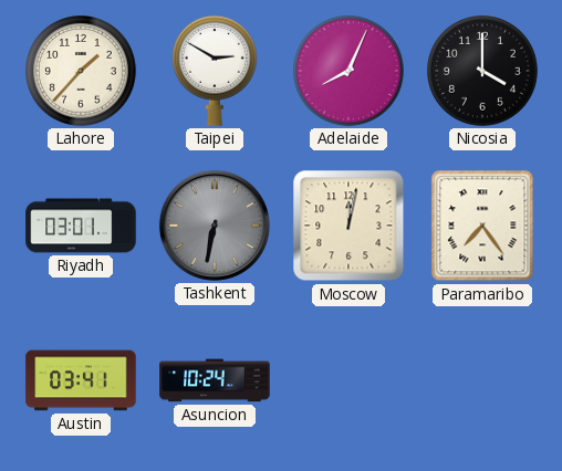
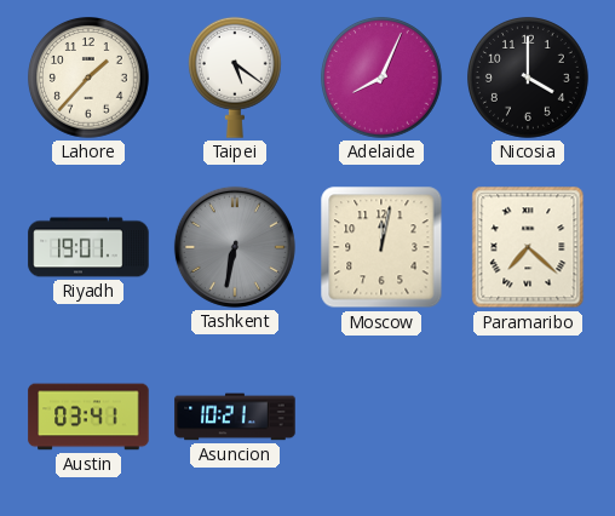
Taipei: 2:50 -> 5:21 (235, 78)
Riyadh: 03:01 -> 19:01 (88, 247)
Paramaribo: 7:24 -> 7:22 (528, 247)
Asuncion: 10:24 -> 10:21 (235, 417)
